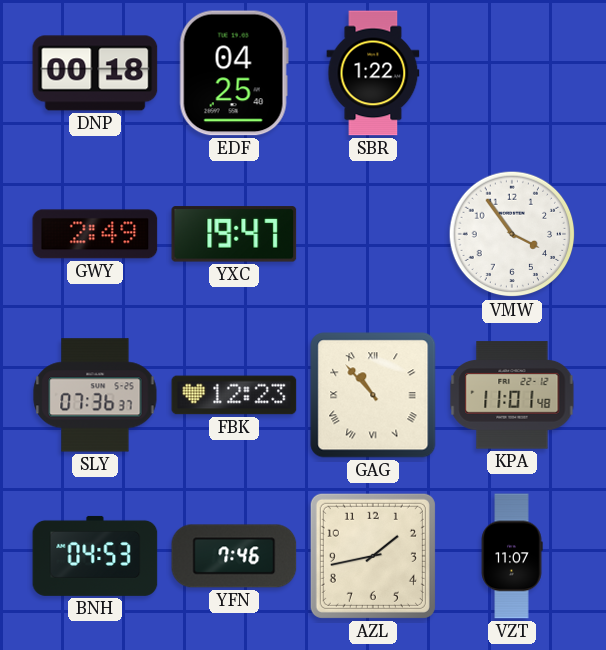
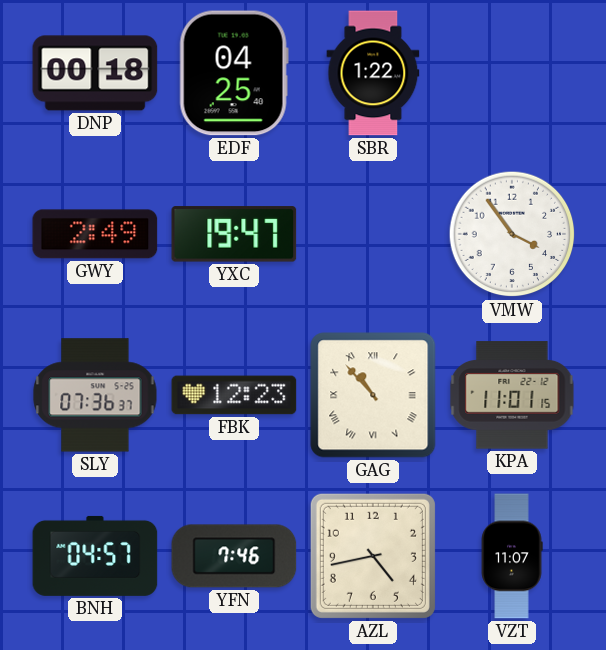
KPA: 11:01:48 -> 11:01:15 (512, 395)
BNH: 04:53 -> 04:57 (95, 556)
AZL: 1:43 -> 4:43 (373, 556)
